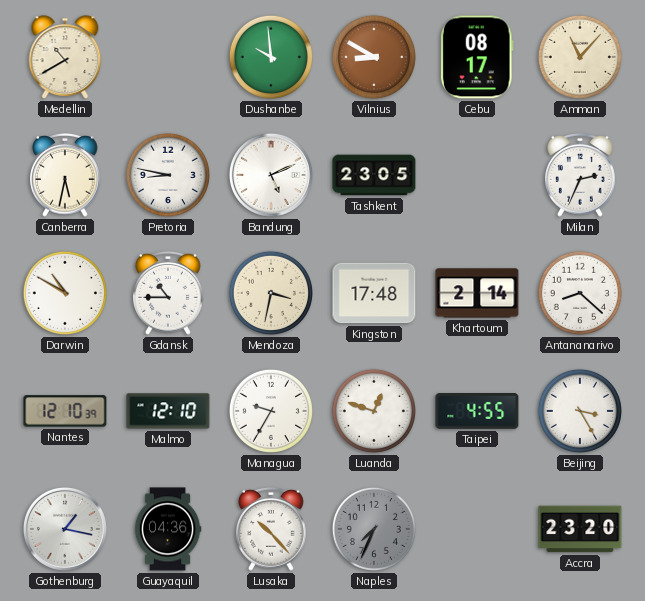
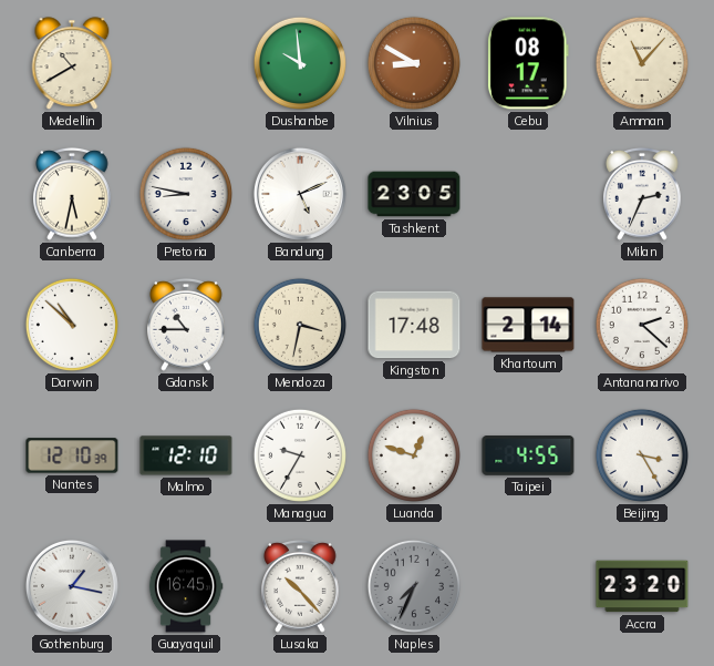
Darwin: 10:50 -> 10:52 (72, 325)
Antananarivo: 8:22 -> 2:22 (642, 325)
Guayaquil: 04:36 -> 16:45 (186, 586)
